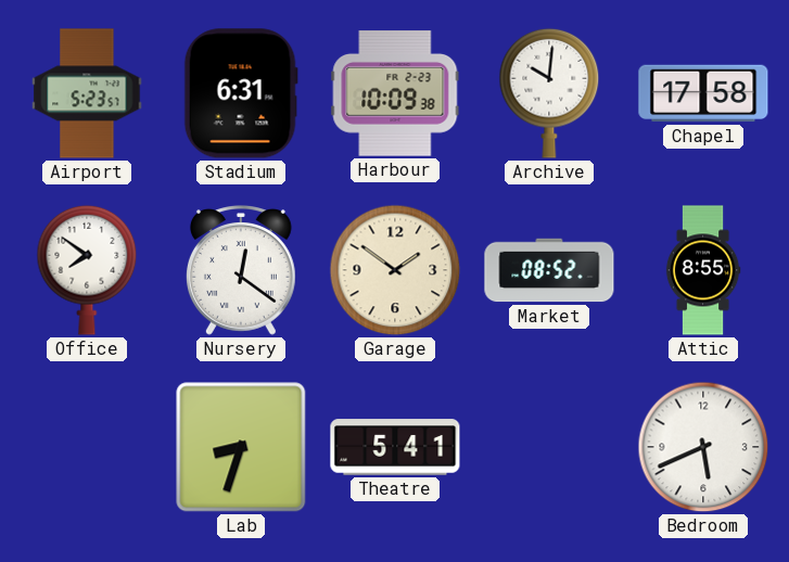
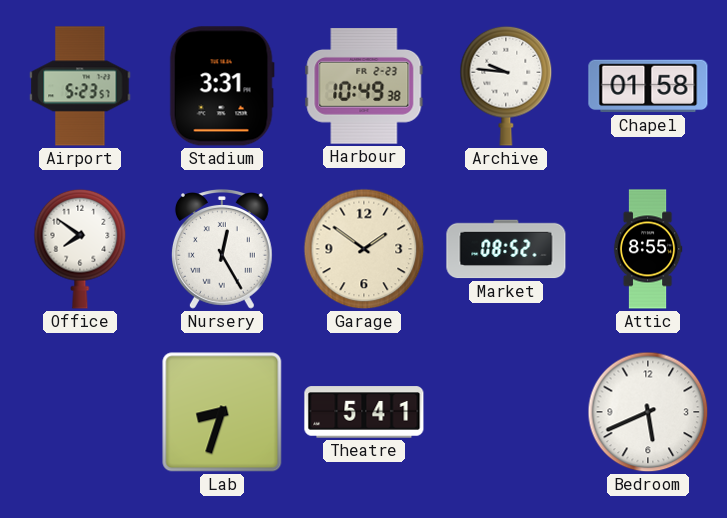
Stadium: 6:31 -> 3:31 (222, 86)
Harbour: 10:09 -> 10:49 (364, 86)
Archive: 10:01 -> 9:46 (506, 86)
Chapel: 17:58 -> 01:58 (648, 86)
Nursery: 12:21 -> 12:25 (222, 250)
